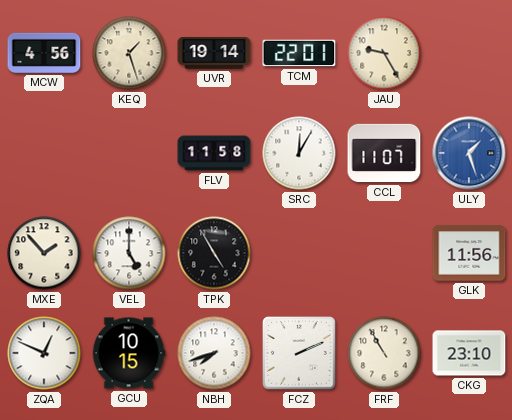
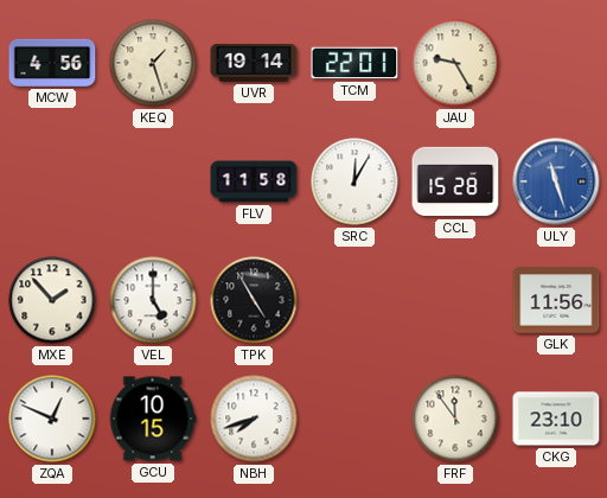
CCL: 11:07 -> 15:28 (455, 181)
ULY: 1:27 -> 11:27 (556, 181)
FCZ: 2:11 -> none (299, 353)
FRF: 10:55 -> 11:54 (455, 419)
